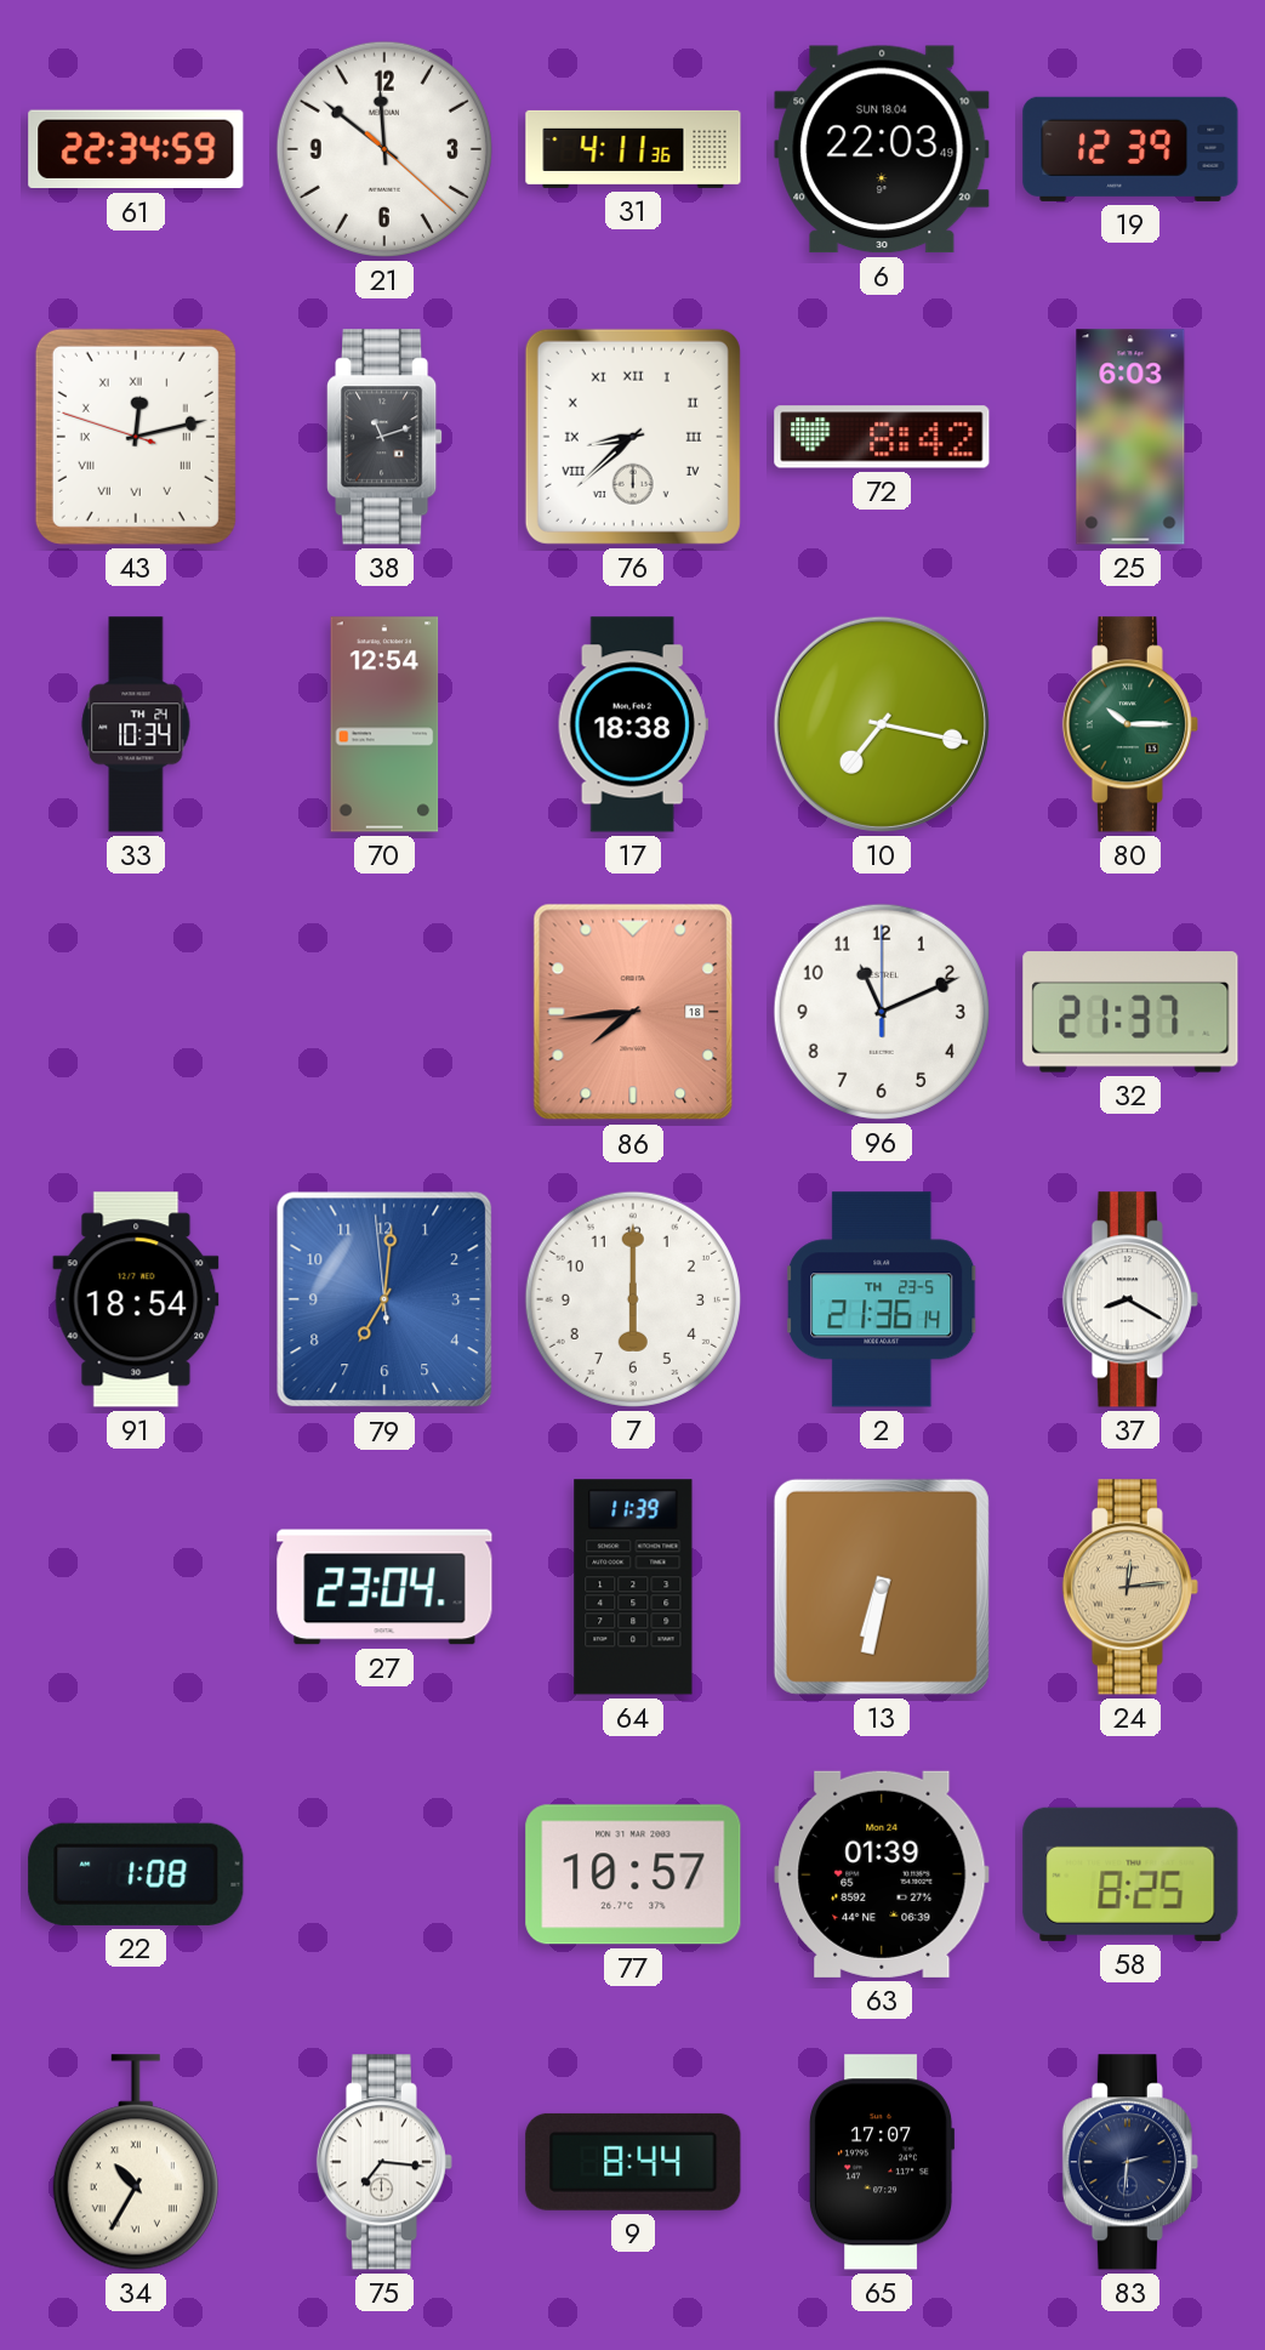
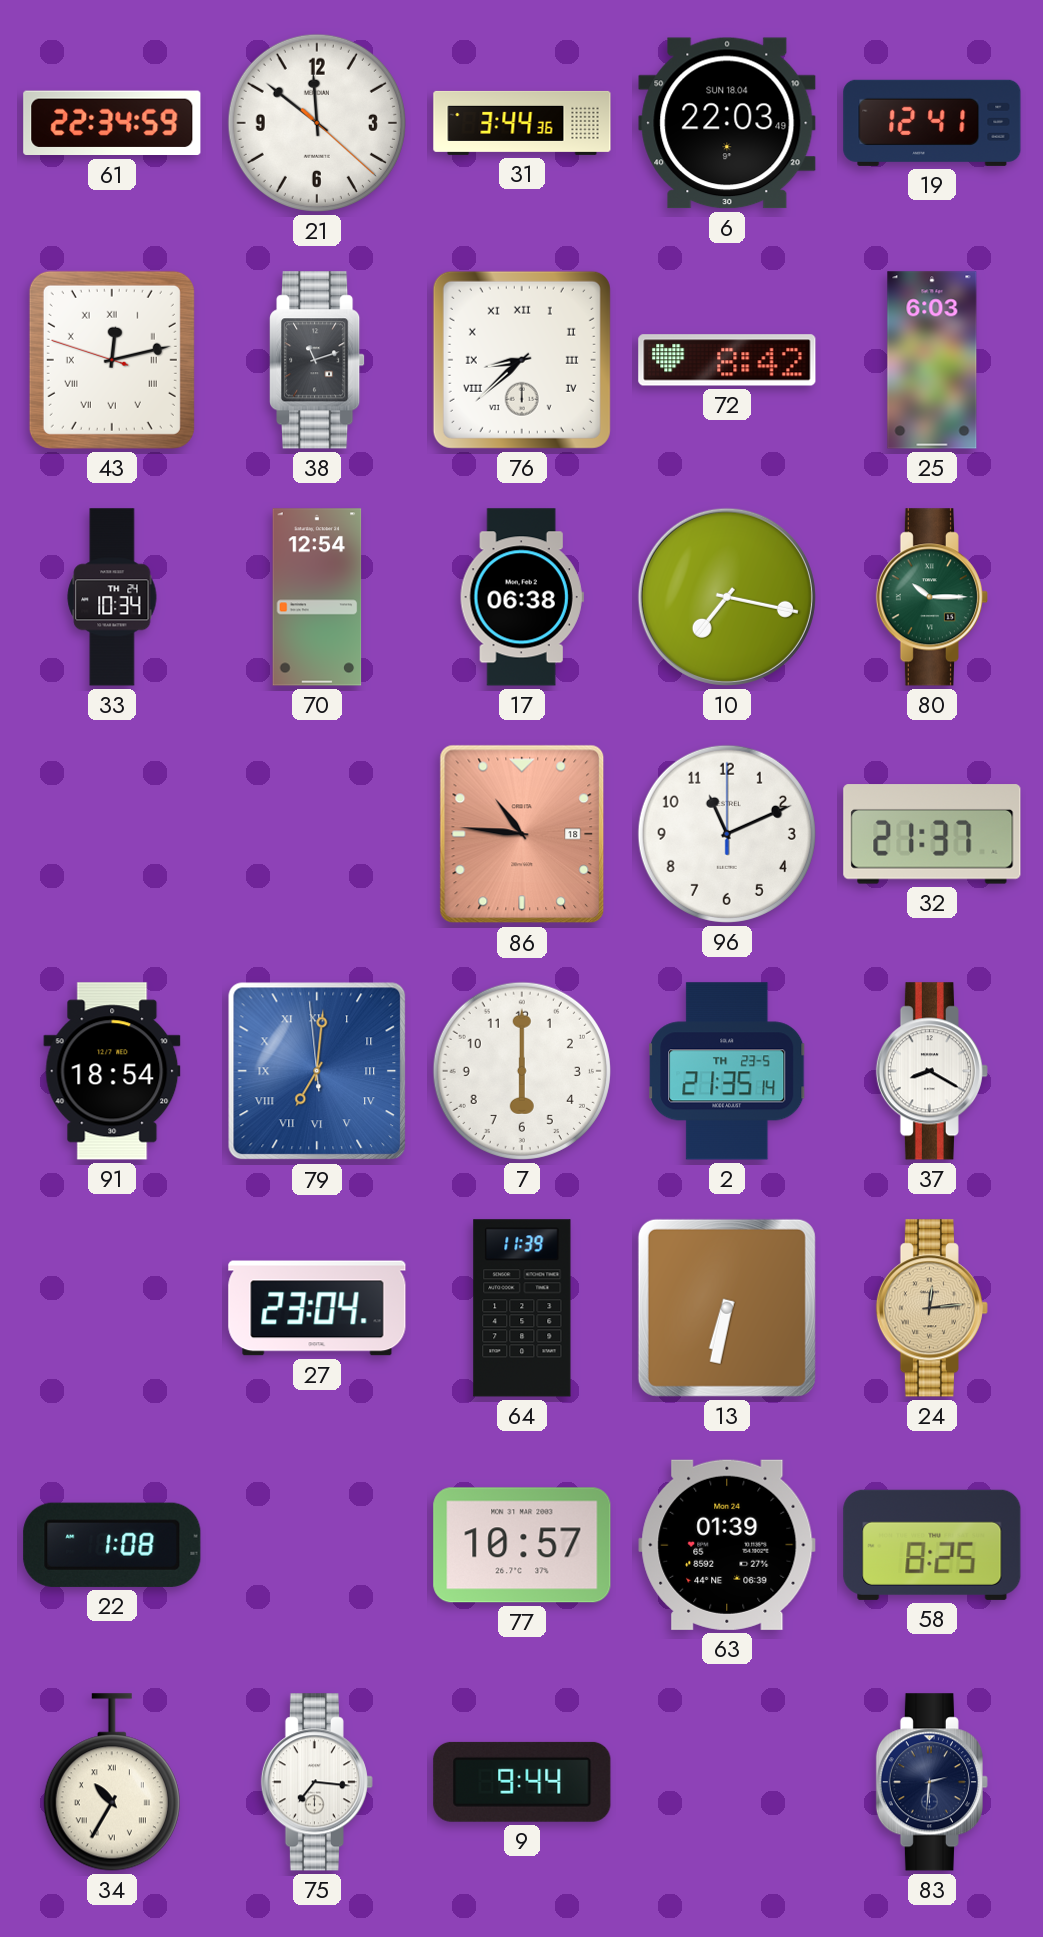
31: 4:11 -> 3:44 (522, 123)
19: 12:39 -> 12:41 (932, 123)
17: 18:38 -> 06:38 (522, 597)
86: 7:44 -> 10:46 (522, 834)
79 numerals: Arabic -> Roman (317, 1071)
2: 21:36 -> 21:35 (727, 1071)
9: 8:44 -> 9:44 (522, 1782)
65: 17:07 -> none (882, 2162)
